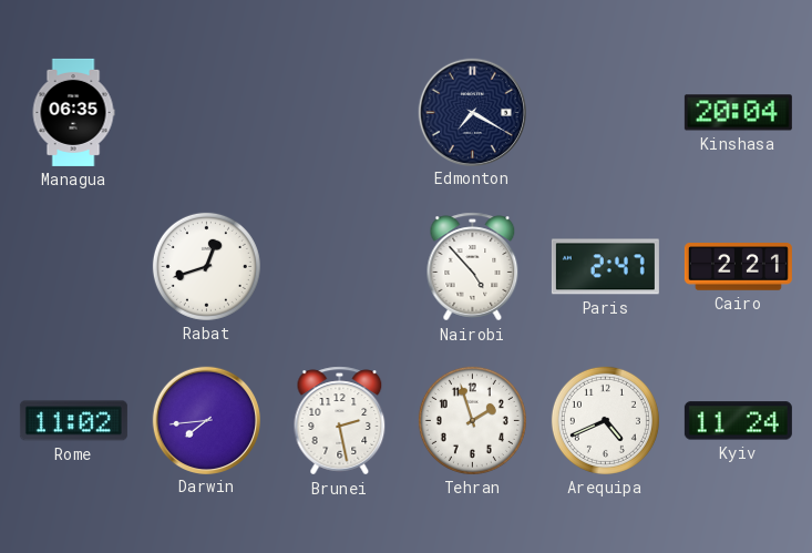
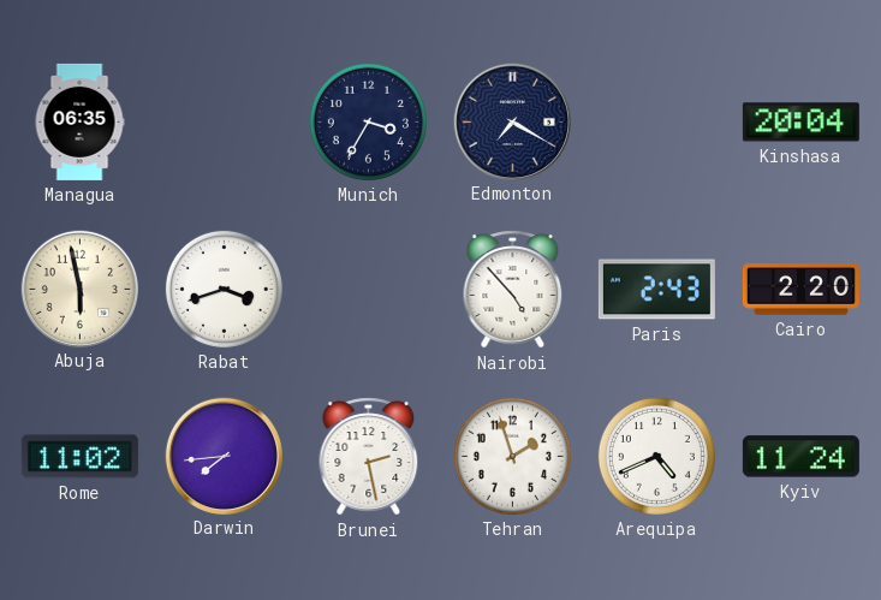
Munich: none -> 3:35 (368, 121)
Abuja: none -> 5:58 (79, 289)
Rabat: 12:42 -> 3:42 (224, 289)
Paris: 2:47 -> 2:43 (656, 290)
Cairo: 2:21 -> 2:20 (800, 290)
